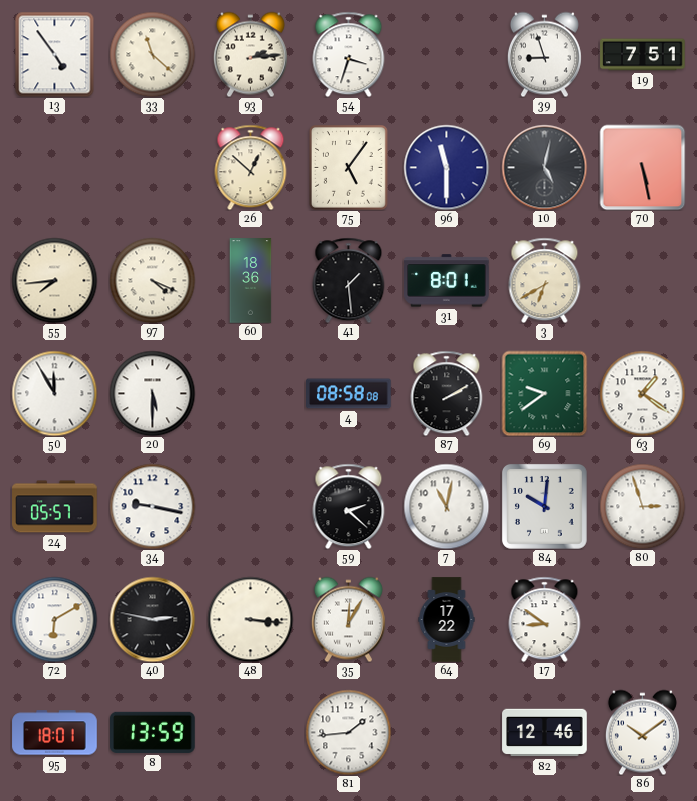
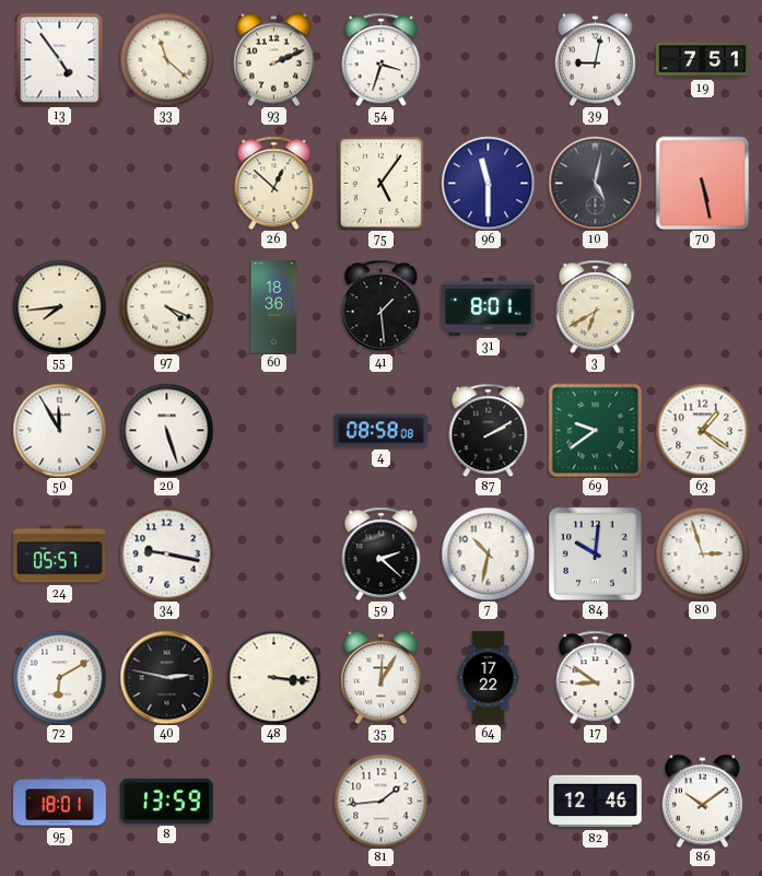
93: 2:14 -> 2:11 (273, 59)
39: 8:57 -> 9:02 (595, 59)
20: 5:30 -> 5:27 (166, 430)
7: 11:02 -> 10:32 (488, 553)
